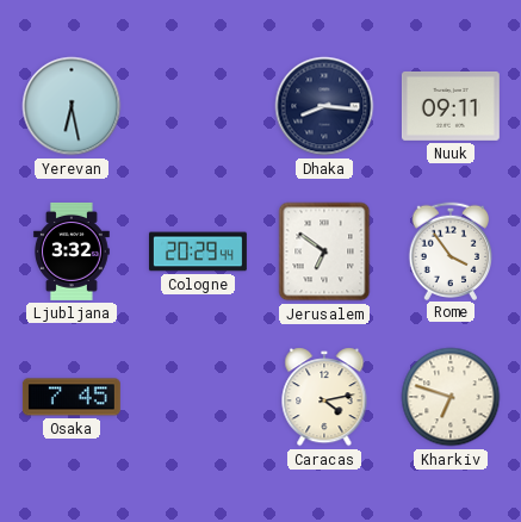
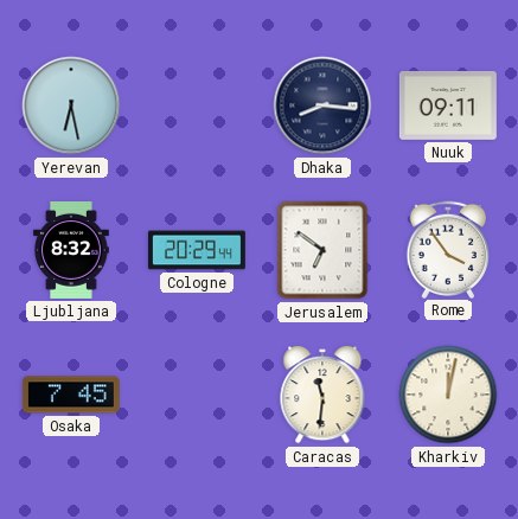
Ljubljana: 3:32 -> 8:32 (71, 250)
Caracas: 4:13 -> 11:31 (322, 395)
Kharkiv: 6:48 -> 12:02 (448, 395)
